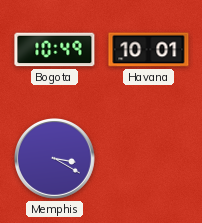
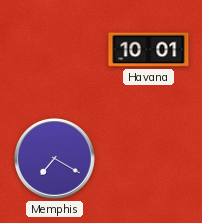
Bogota: 10:49 -> none (55, 50)
Memphis: 3:20 -> 7:20 (55, 159)
